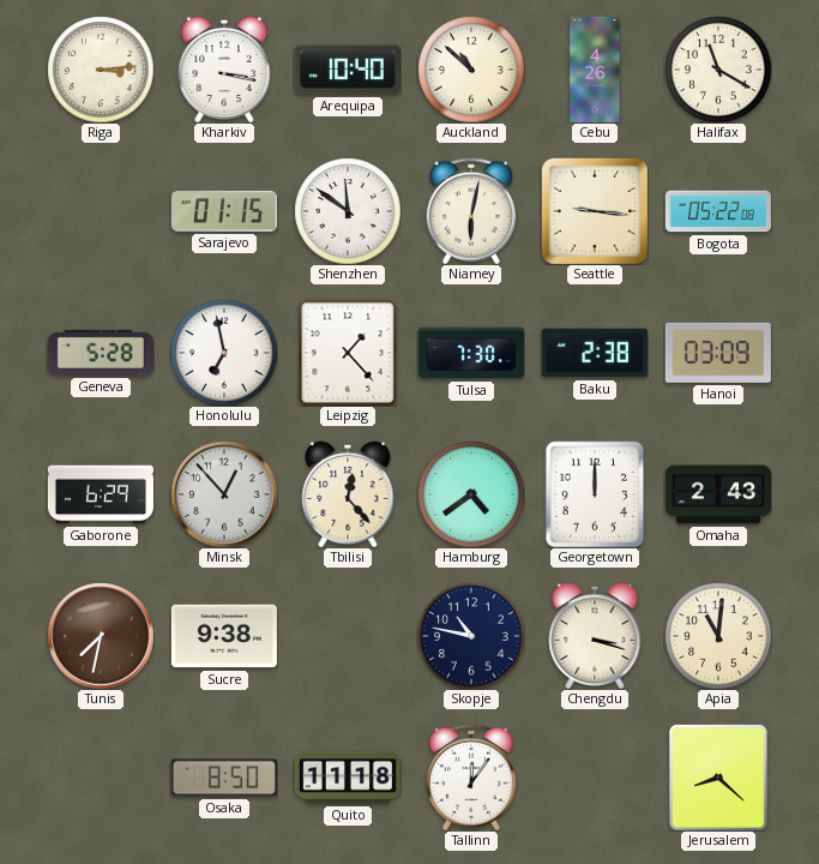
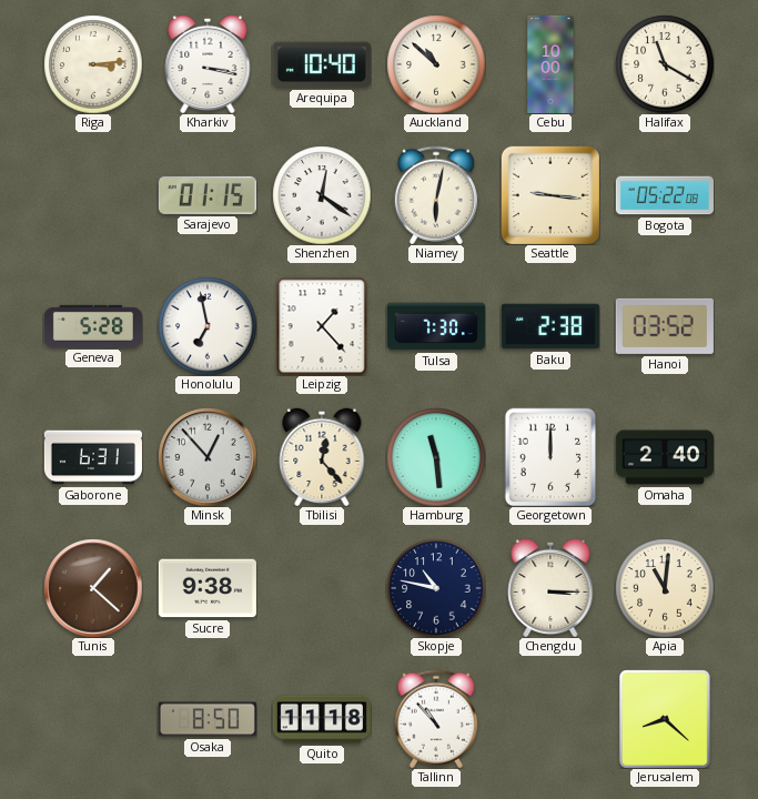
Cebu: 4:26 -> 10:00 (550, 64)
Shenzhen: 11:51 -> 12:21 (322, 195)
Hanoi: 03:09 -> 03:52 (665, 326)
Gaborone: 6:29 -> 6:31 (93, 457)
Hamburg: 4:39 -> 11:29 (436, 457)
Omaha: 2:43 -> 2:40 (665, 457)
Tunis: 7:32 -> 1:22 (93, 588)
Chengdu: 3:18 -> 3:15 (550, 588)
Tallinn: 12:06 -> 10:53 (436, 719)
